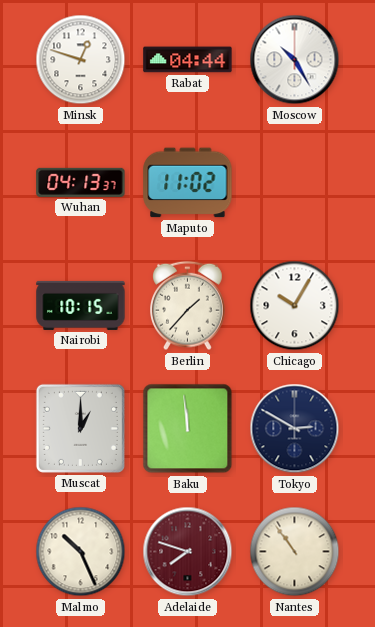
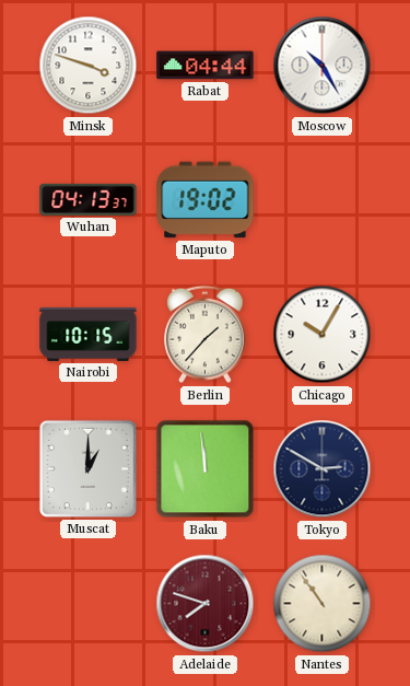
Minsk: 12:48 -> 3:48 (89, 66)
Maputo: 11:02 -> 19:02 (206, 200)
Malmo: 10:26 -> none (81, 552)
